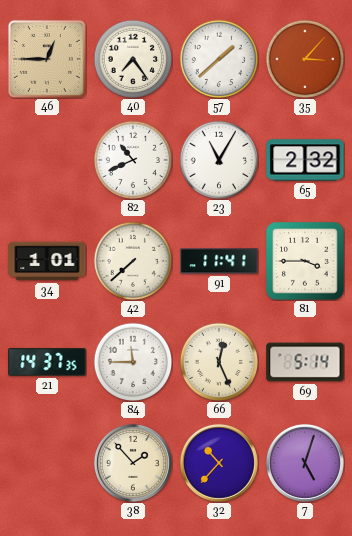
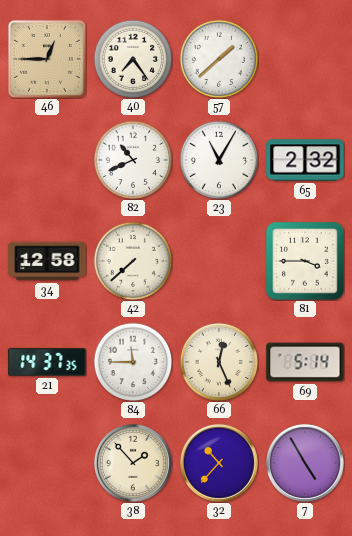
35: 3:07 -> none (305, 59)
34: 1:01 -> 12:58 (47, 261)
91: 11:41 -> none (219, 261)
7: 5:03 -> 4:55 (305, 463)
